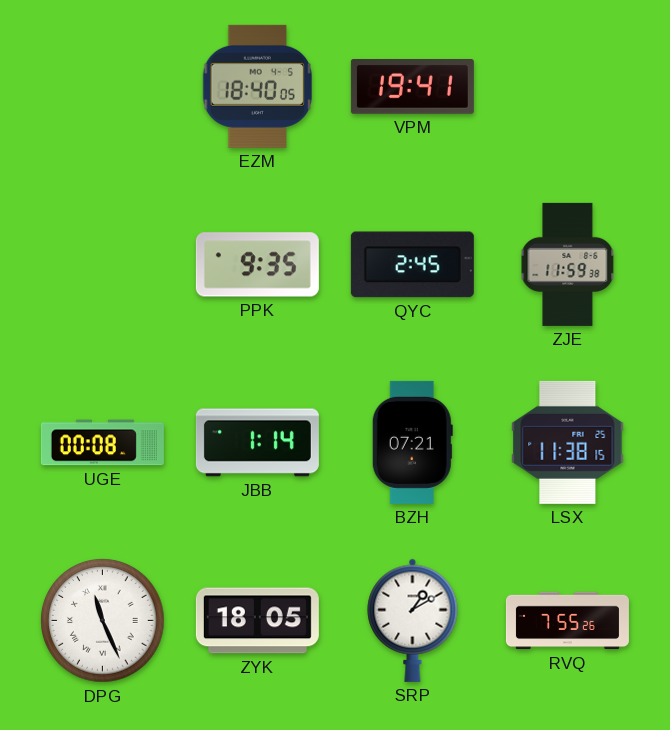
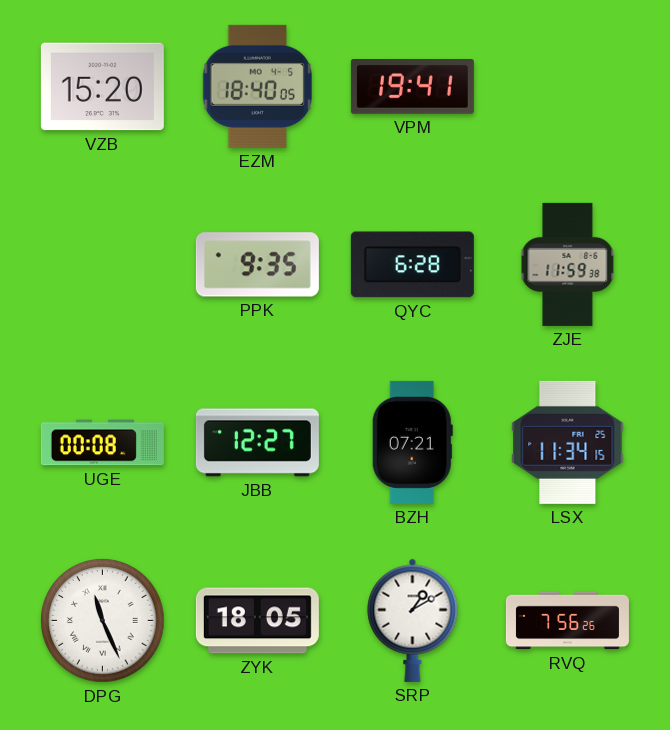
VZB: none -> 15:20 (102, 87)
QYC: 2:45 -> 6:28 (412, 265)
JBB: 1:14 -> 12:27 (257, 443)
LSX: 11:38 -> 11:34 (568, 442)
RVQ: 7:55 -> 7:56 (567, 621)
